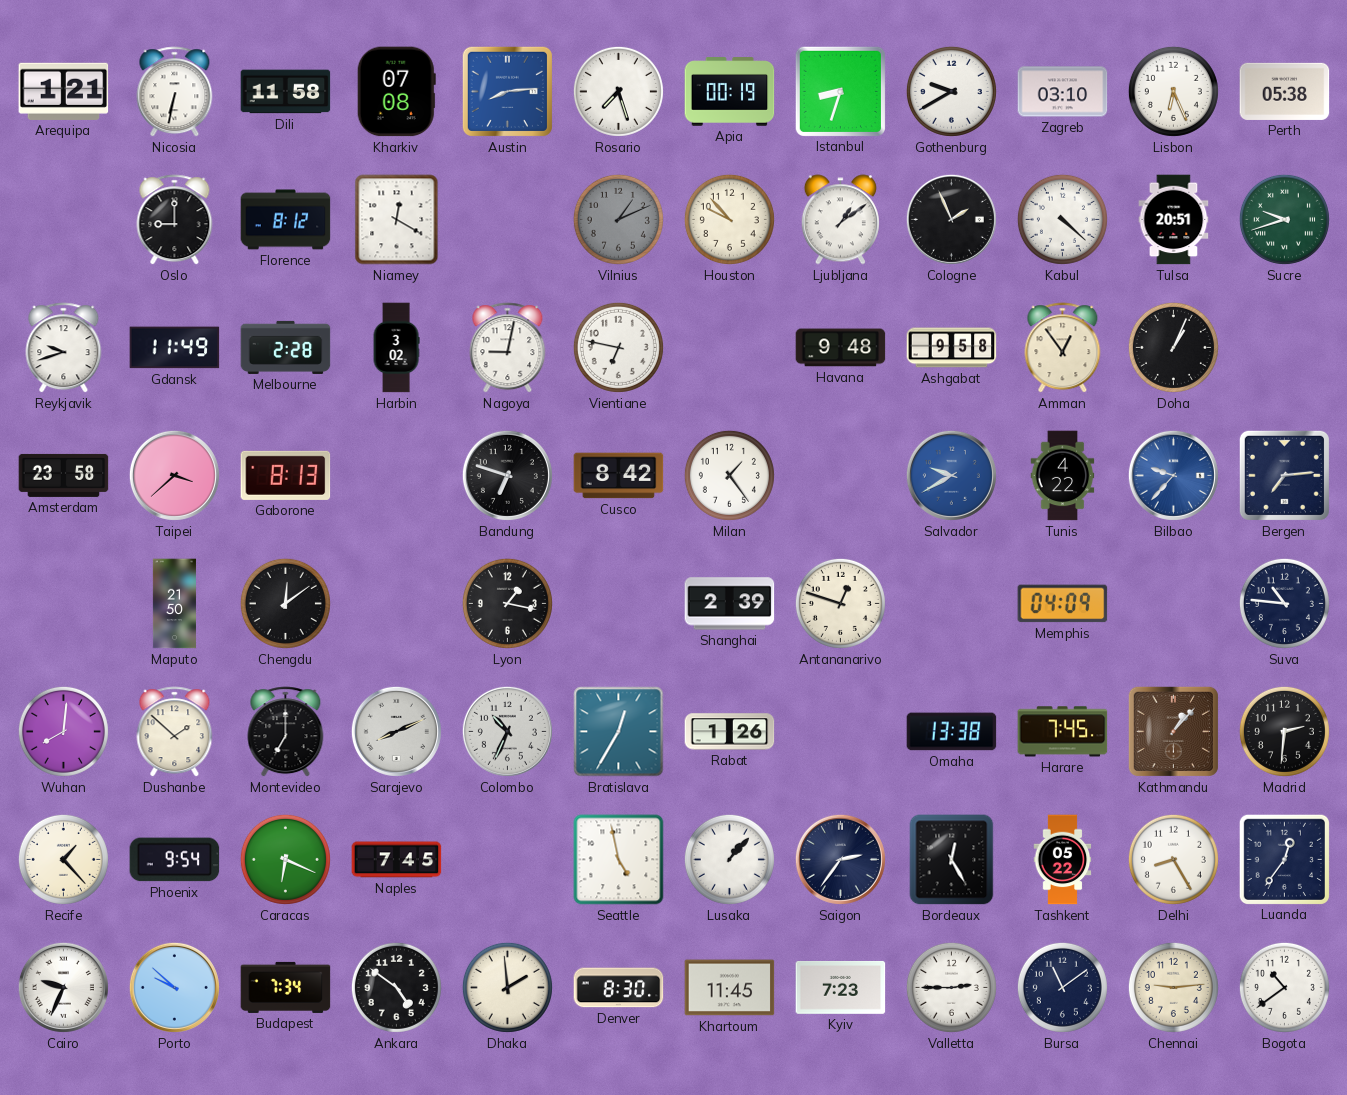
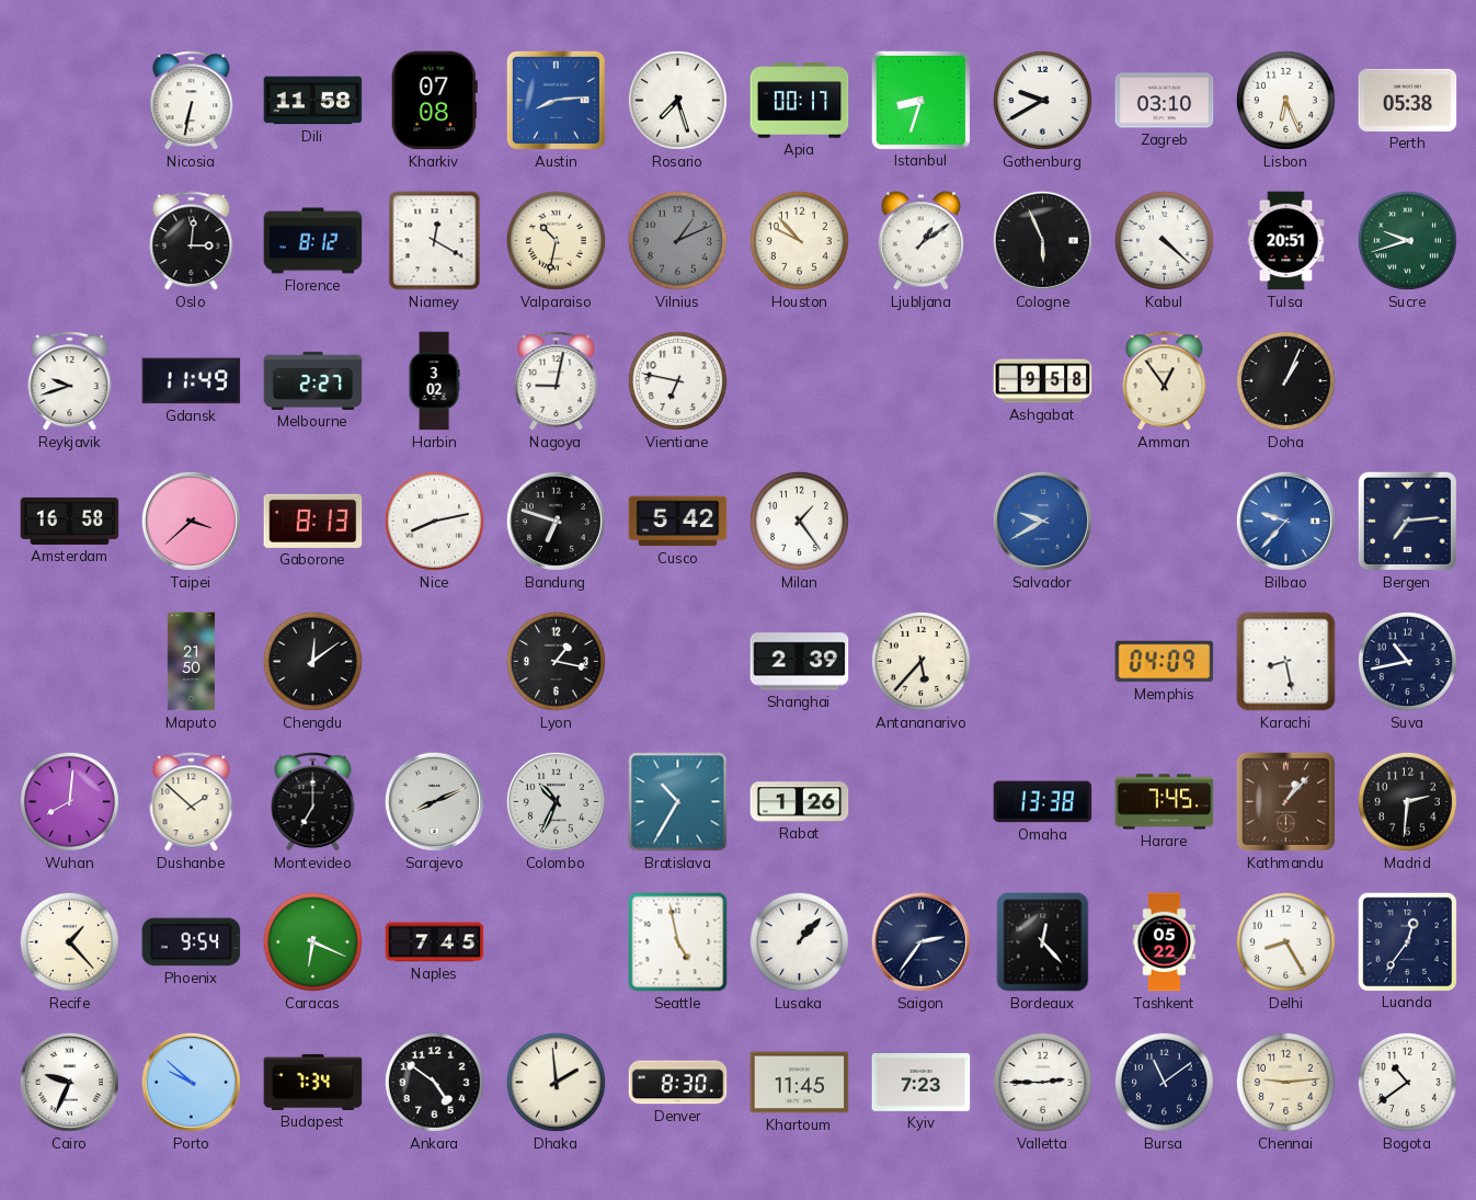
Arequipa: 1:21 -> none (64, 91)
Apia: 00:19 -> 00:17 (800, 101)
Oslo: 9:00 -> 3:01 (192, 241)
Valparaiso: none -> 10:32 (556, 240)
Cologne: 1:56 -> 5:56 (1042, 240)
Melbourne: 2:28 -> 2:27 (313, 380)
Havana: 9:48 -> none (841, 348)
Amsterdam: 23:58 -> 16:58 (70, 521)
Nice: none -> 8:13 (434, 521)
Cusco: 8:42 -> 5:42 (678, 522)
Tunis: 4:22 -> none (1063, 476)
Antananarivo: 12:48 -> 5:37 (920, 661)
Karachi: none -> 8:28 (1286, 662)
Suva: 10:46 -> 10:43 (1407, 661)
Bratislava: 12:35 -> 10:35 (678, 802)
Bordeaux: 12:25 -> 12:23 (1043, 942)
